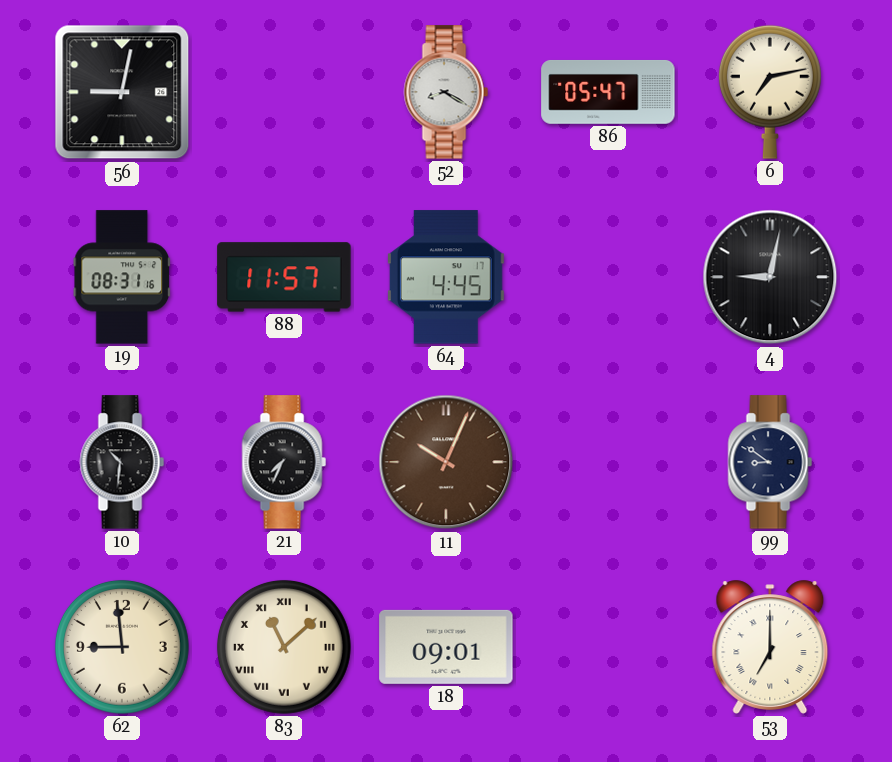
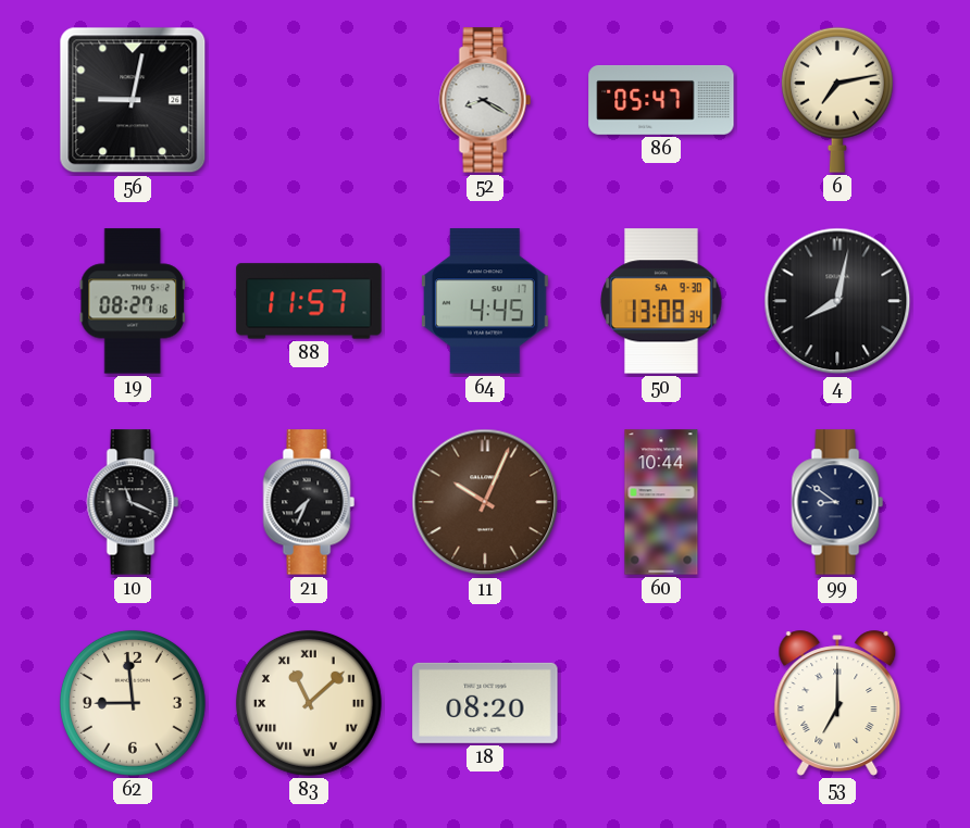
19: 08:31 -> 08:27 (133, 301)
50: none -> 13:08 (661, 301)
4: 9:02 -> 8:02 (837, 301)
10: 10:31 -> 11:19 (133, 502)
60: none -> 10:44 (661, 502)
18: 09:01 -> 08:20 (485, 703)
